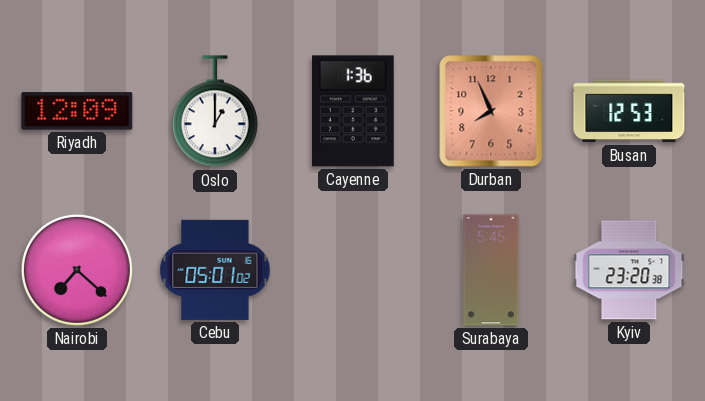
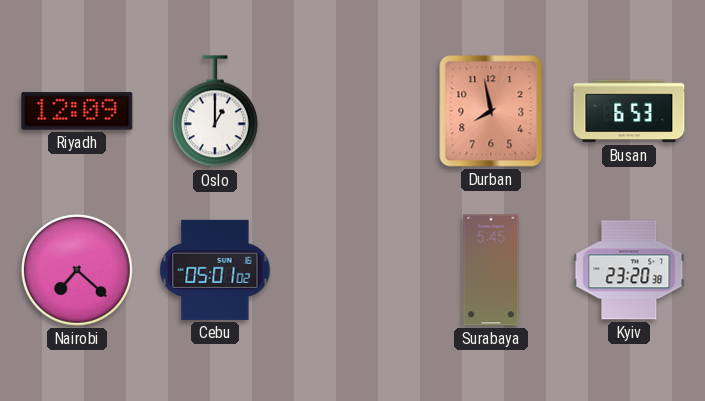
Cayenne: 1:36 -> none (354, 111)
Durban: 7:56 -> 7:58 (491, 111)
Busan: 12:53 -> 6:53 (629, 111)
